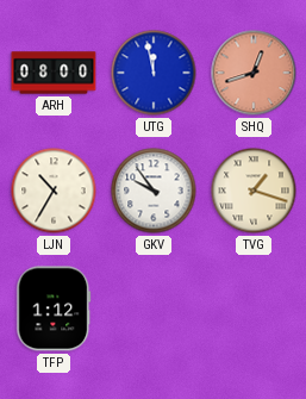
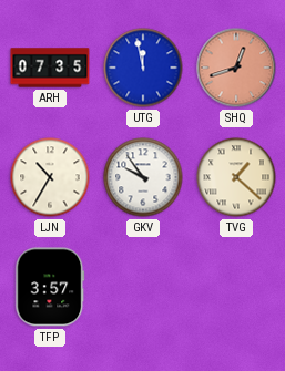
ARH: 08:00 -> 07:35 (50, 68)
TVG: 1:18 -> 1:22 (236, 177)
TFP: 1:12 -> 3:57 (50, 287)
